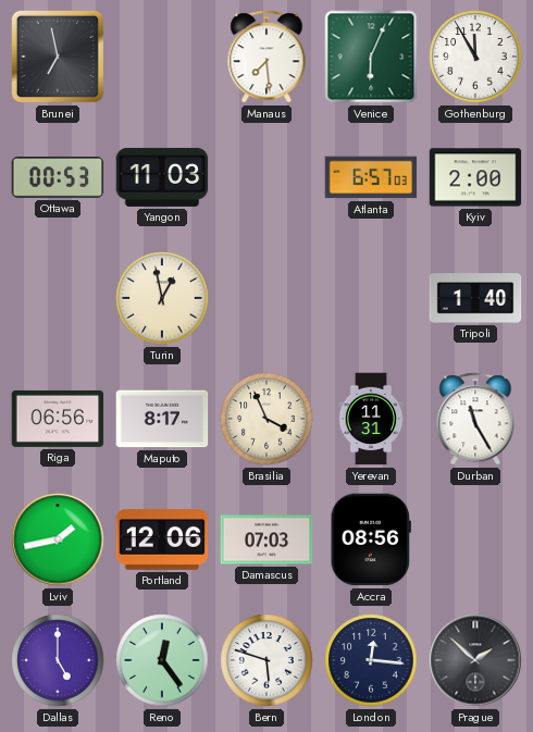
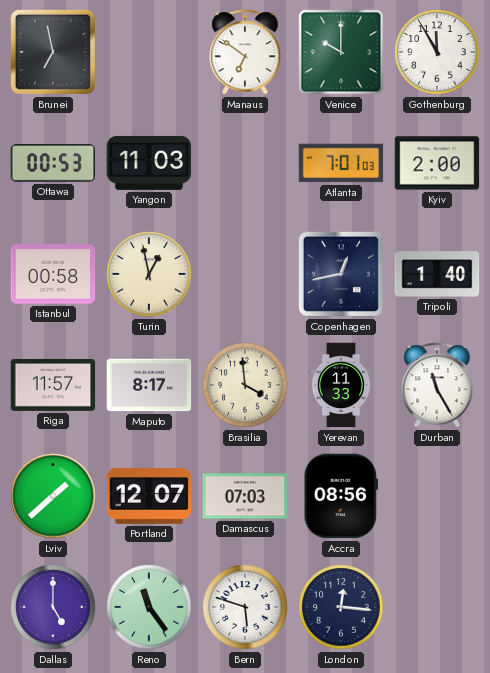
Manaus: 7:29 -> 6:51 (245, 52)
Venice: 6:04 -> 10:00 (341, 52)
Atlanta: 6:57 -> 7:01 (341, 163)
Istanbul: none -> 00:58 (53, 274)
Copenhagen: none -> 12:43 (341, 274)
Riga: 06:56 -> 11:57 (53, 385)
Brasilia: 3:56 -> 3:59 (245, 385)
Yerevan: 11:31 -> 11:33 (341, 385)
Lviv: 1:43 -> 1:38 (53, 496)
Portland: 12:06 -> 12:07 (149, 496)
Reno: 12:24 -> 11:24 (149, 607)
Prague: 1:52 -> none (475, 660)
